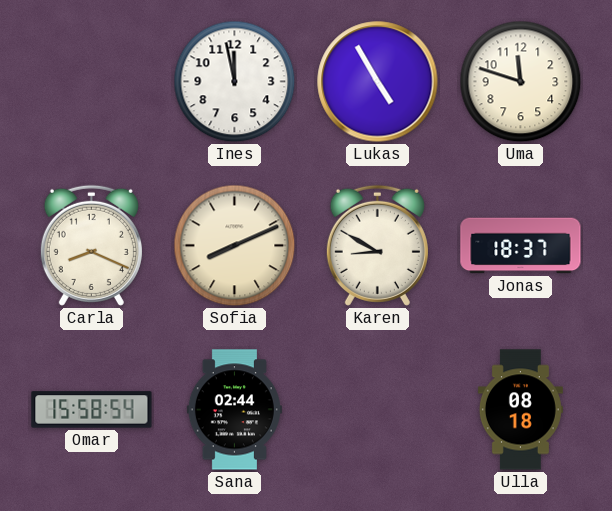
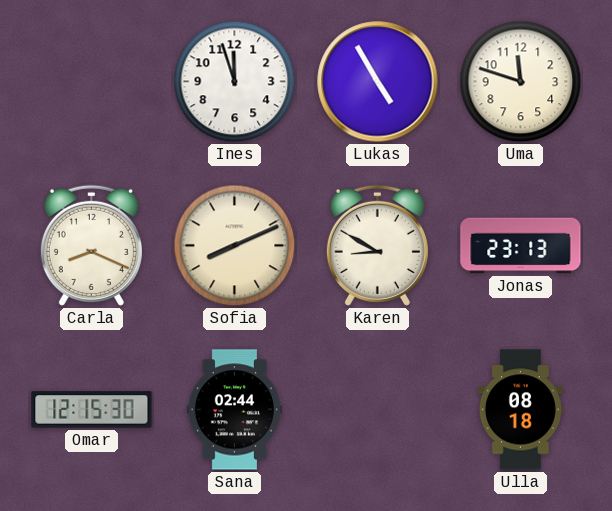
Ines: 11:58 -> 11:57 (235, 82)
Jonas: 18:37 -> 23:13 (521, 246)
Omar: 15:58 -> 12:15 (92, 410)
